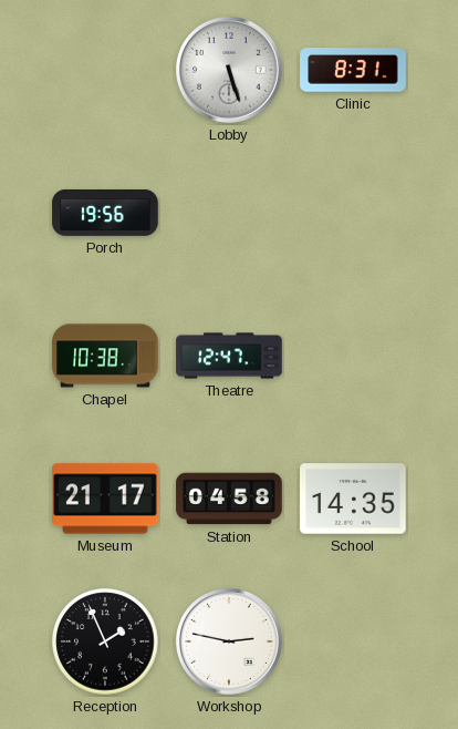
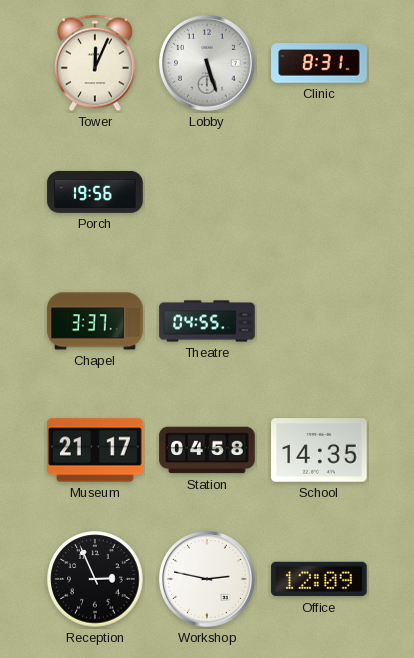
Tower: none -> 12:04 (95, 63)
Chapel: 10:38 -> 3:37 (95, 321)
Theatre: 12:47 -> 04:55 (207, 321)
Reception: 1:56 -> 2:56 (95, 579)
Office: none -> 12:09 (319, 579)
